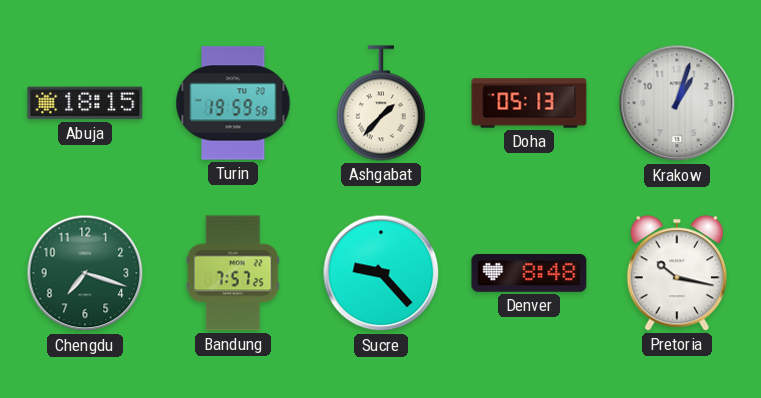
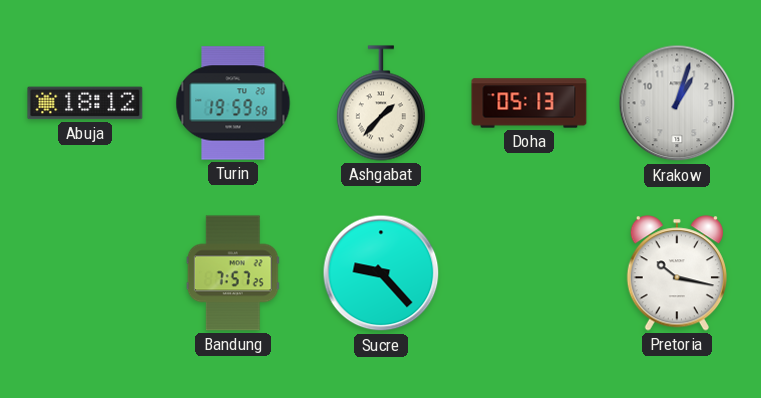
Abuja: 18:15 -> 18:12 (85, 103)
Chengdu: 7:18 -> none (85, 273)
Denver: 8:48 -> none (529, 274)
